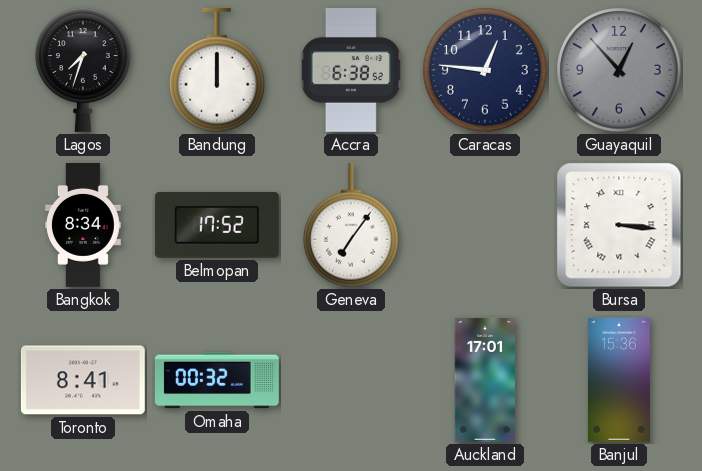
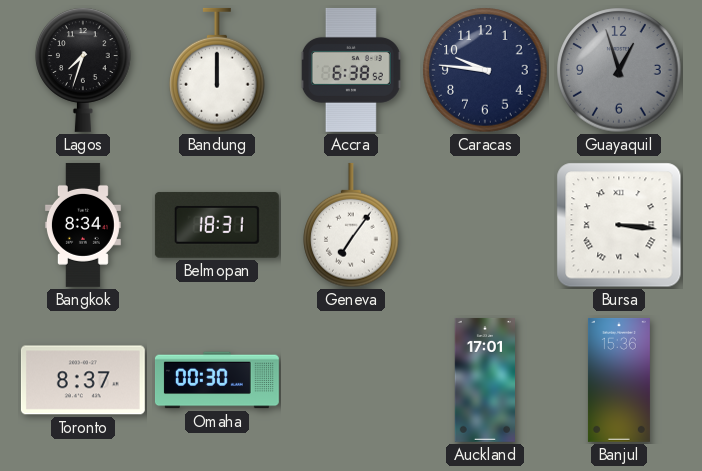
Caracas: 12:46 -> 9:46 (485, 70)
Guayaquil: 12:53 -> 12:57 (619, 70)
Belmopan: 17:52 -> 18:31 (217, 225)
Toronto: 8:41 -> 8:37 (83, 380)
Omaha: 00:32 -> 00:30 (217, 380)
